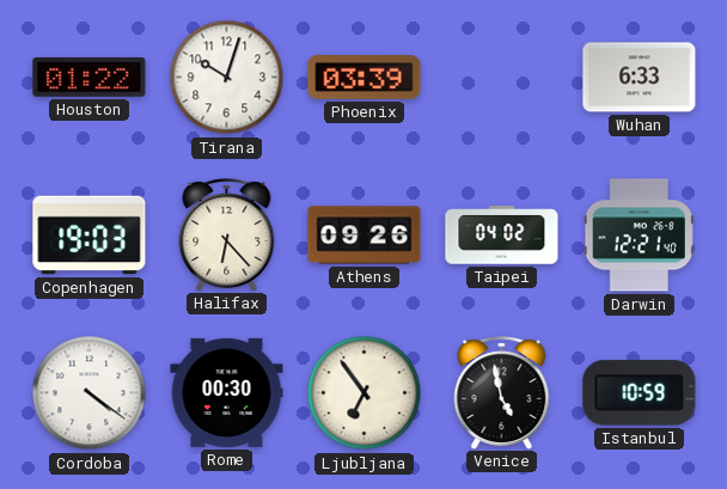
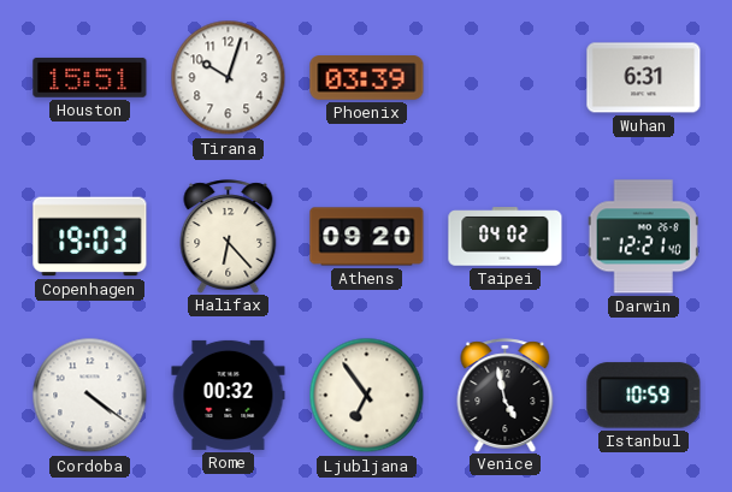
Houston: 01:22 -> 15:51 (90, 77)
Wuhan: 6:33 -> 6:31 (644, 78)
Athens: 09:26 -> 09:20 (367, 237)
Rome: 00:30 -> 00:32 (229, 395)
